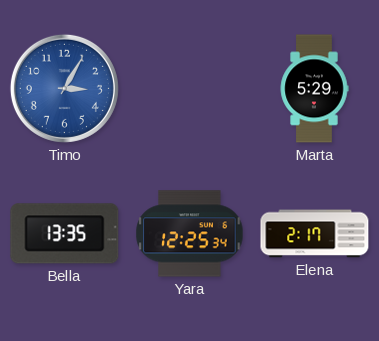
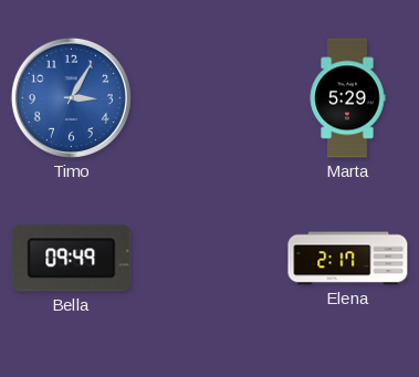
Bella: 13:35 -> 09:49 (72, 259)
Yara: 12:25 -> none (190, 234)
